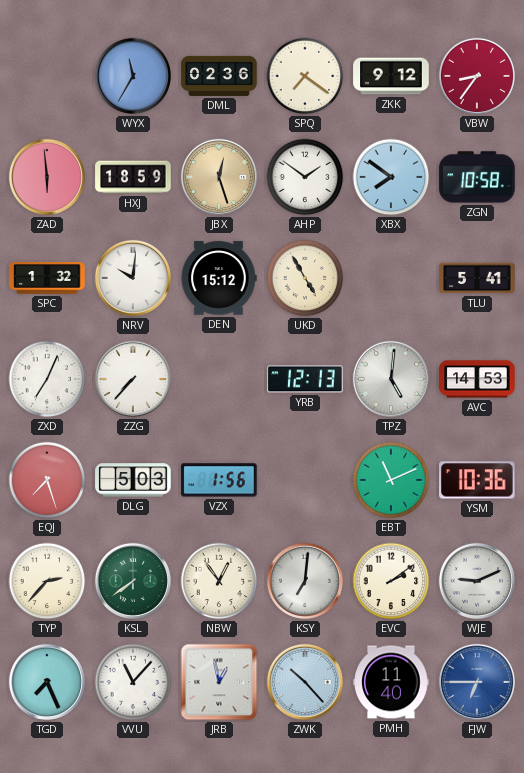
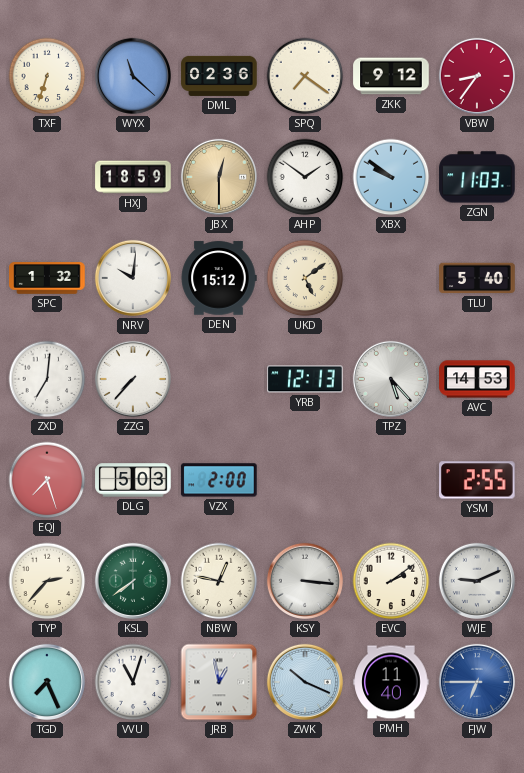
TXF: none -> 6:33 (47, 76)
WYX: 11:35 -> 11:22 (133, 76)
ZAD: 5:59 -> none (47, 177)
JBX: 12:27 -> 12:30 (219, 177)
XBX: 7:51 -> 9:51 (391, 177)
ZGN: 10:58 -> 11:03 (477, 177)
UKD: 4:55 -> 5:09 (305, 278)
TLU: 5:41 -> 5:40 (477, 278)
ZXD: 7:04 -> 7:01 (47, 379)
TPZ: 5:01 -> 5:23 (391, 379)
VZX: 1:56 -> 2:00 (219, 480)
EBT: 11:11 -> none (391, 480)
YSM: 10:36 -> 2:55 (477, 480)
NBW: 12:54 -> 12:47 (219, 581)
KSY: 7:01 -> 3:16 (305, 581)
VVU: 11:07 -> 11:03 (133, 682)
ZWK: 10:23 -> 10:19 (305, 682)
